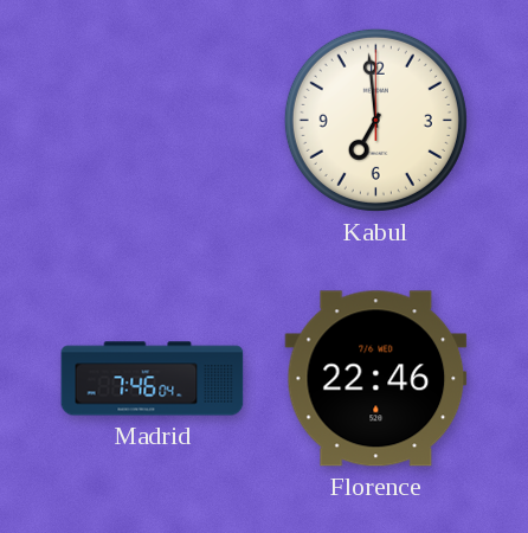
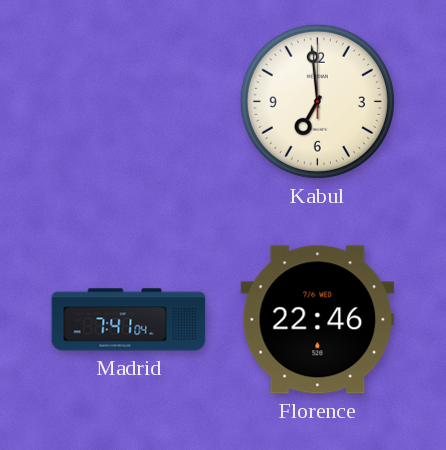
Madrid: 7:46 -> 7:41 (129, 320)
